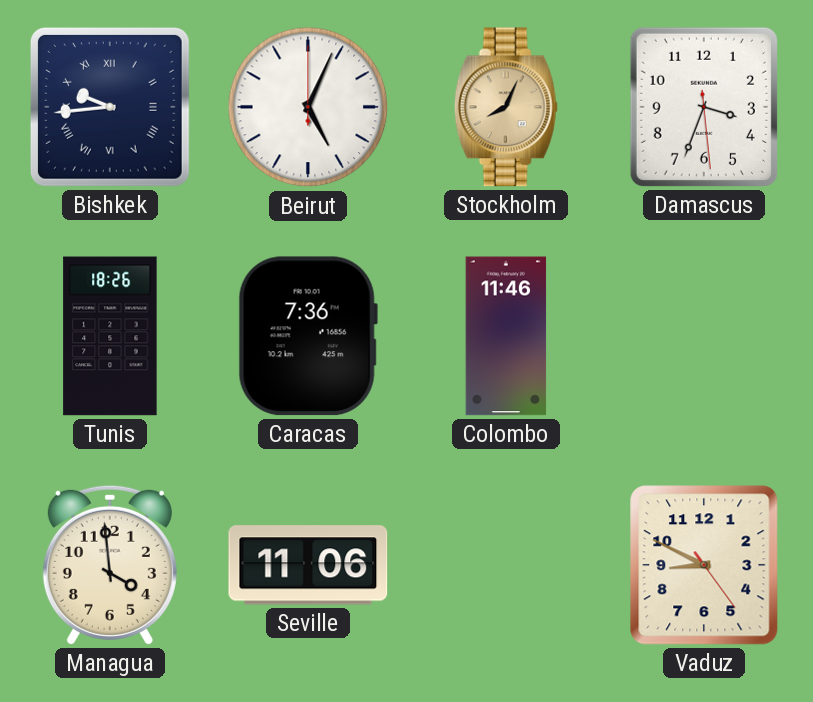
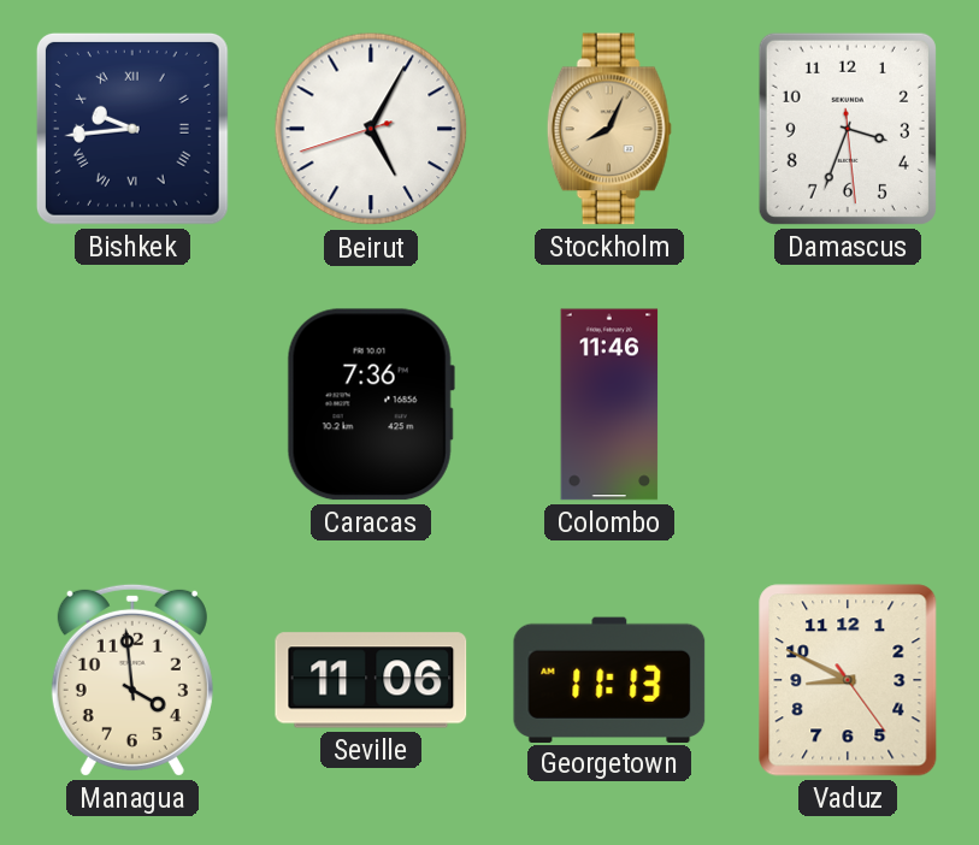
Beirut: 5:04:00 -> 5:04:42 (371, 129)
Tunis: 18:26 -> none (110, 336)
Georgetown: none -> 11:13 (609, 679)
